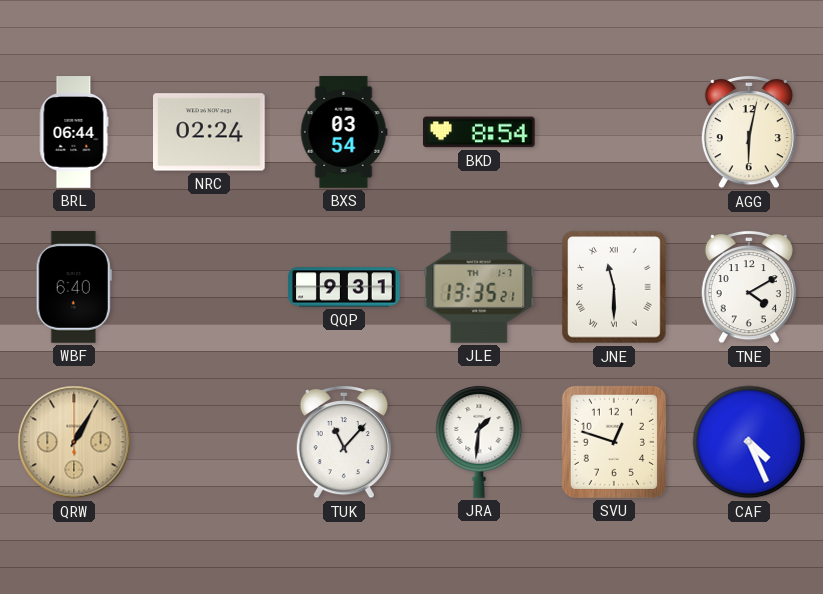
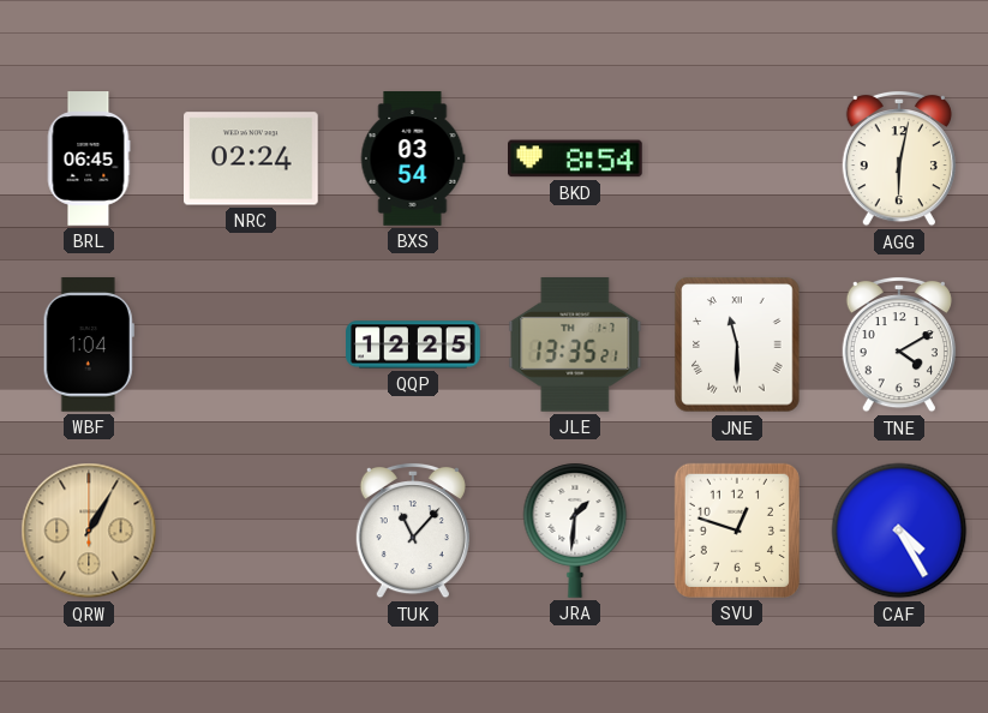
BRL: 06:44 -> 06:45 (89, 158)
WBF: 6:40 -> 1:04 (89, 344)
QQP: 9:31 -> 12:25 (413, 344)
CAF: 4:26 -> 4:25 (899, 531)
